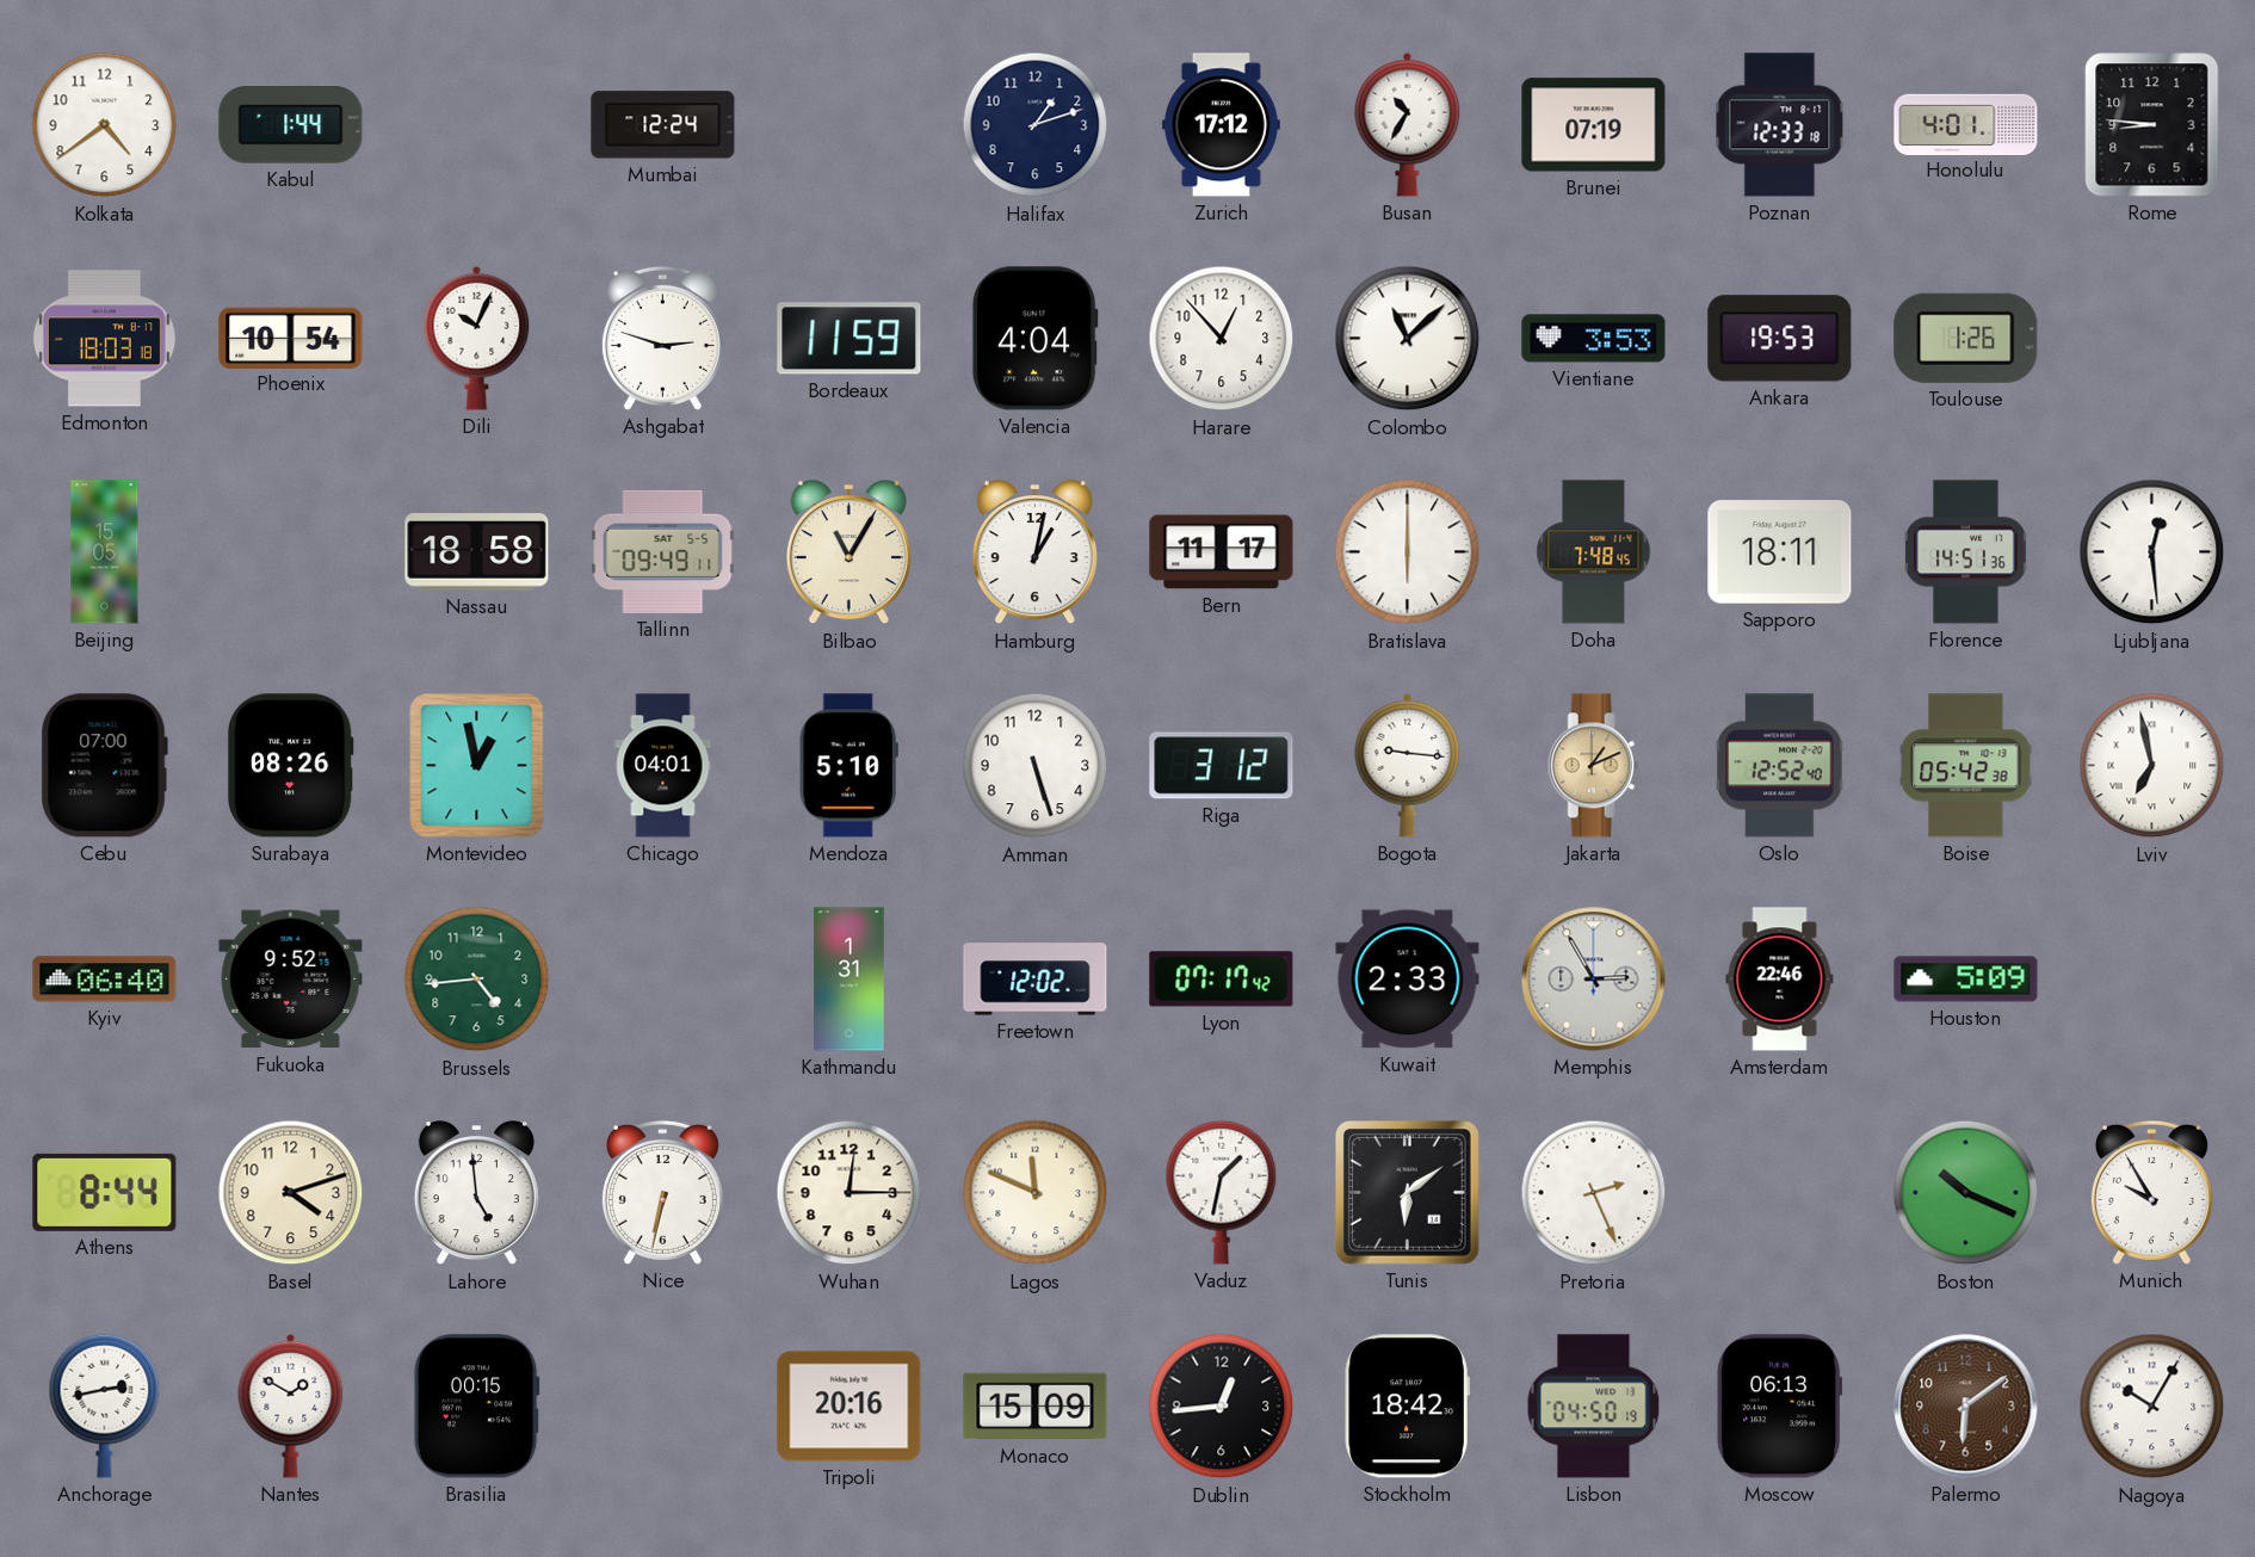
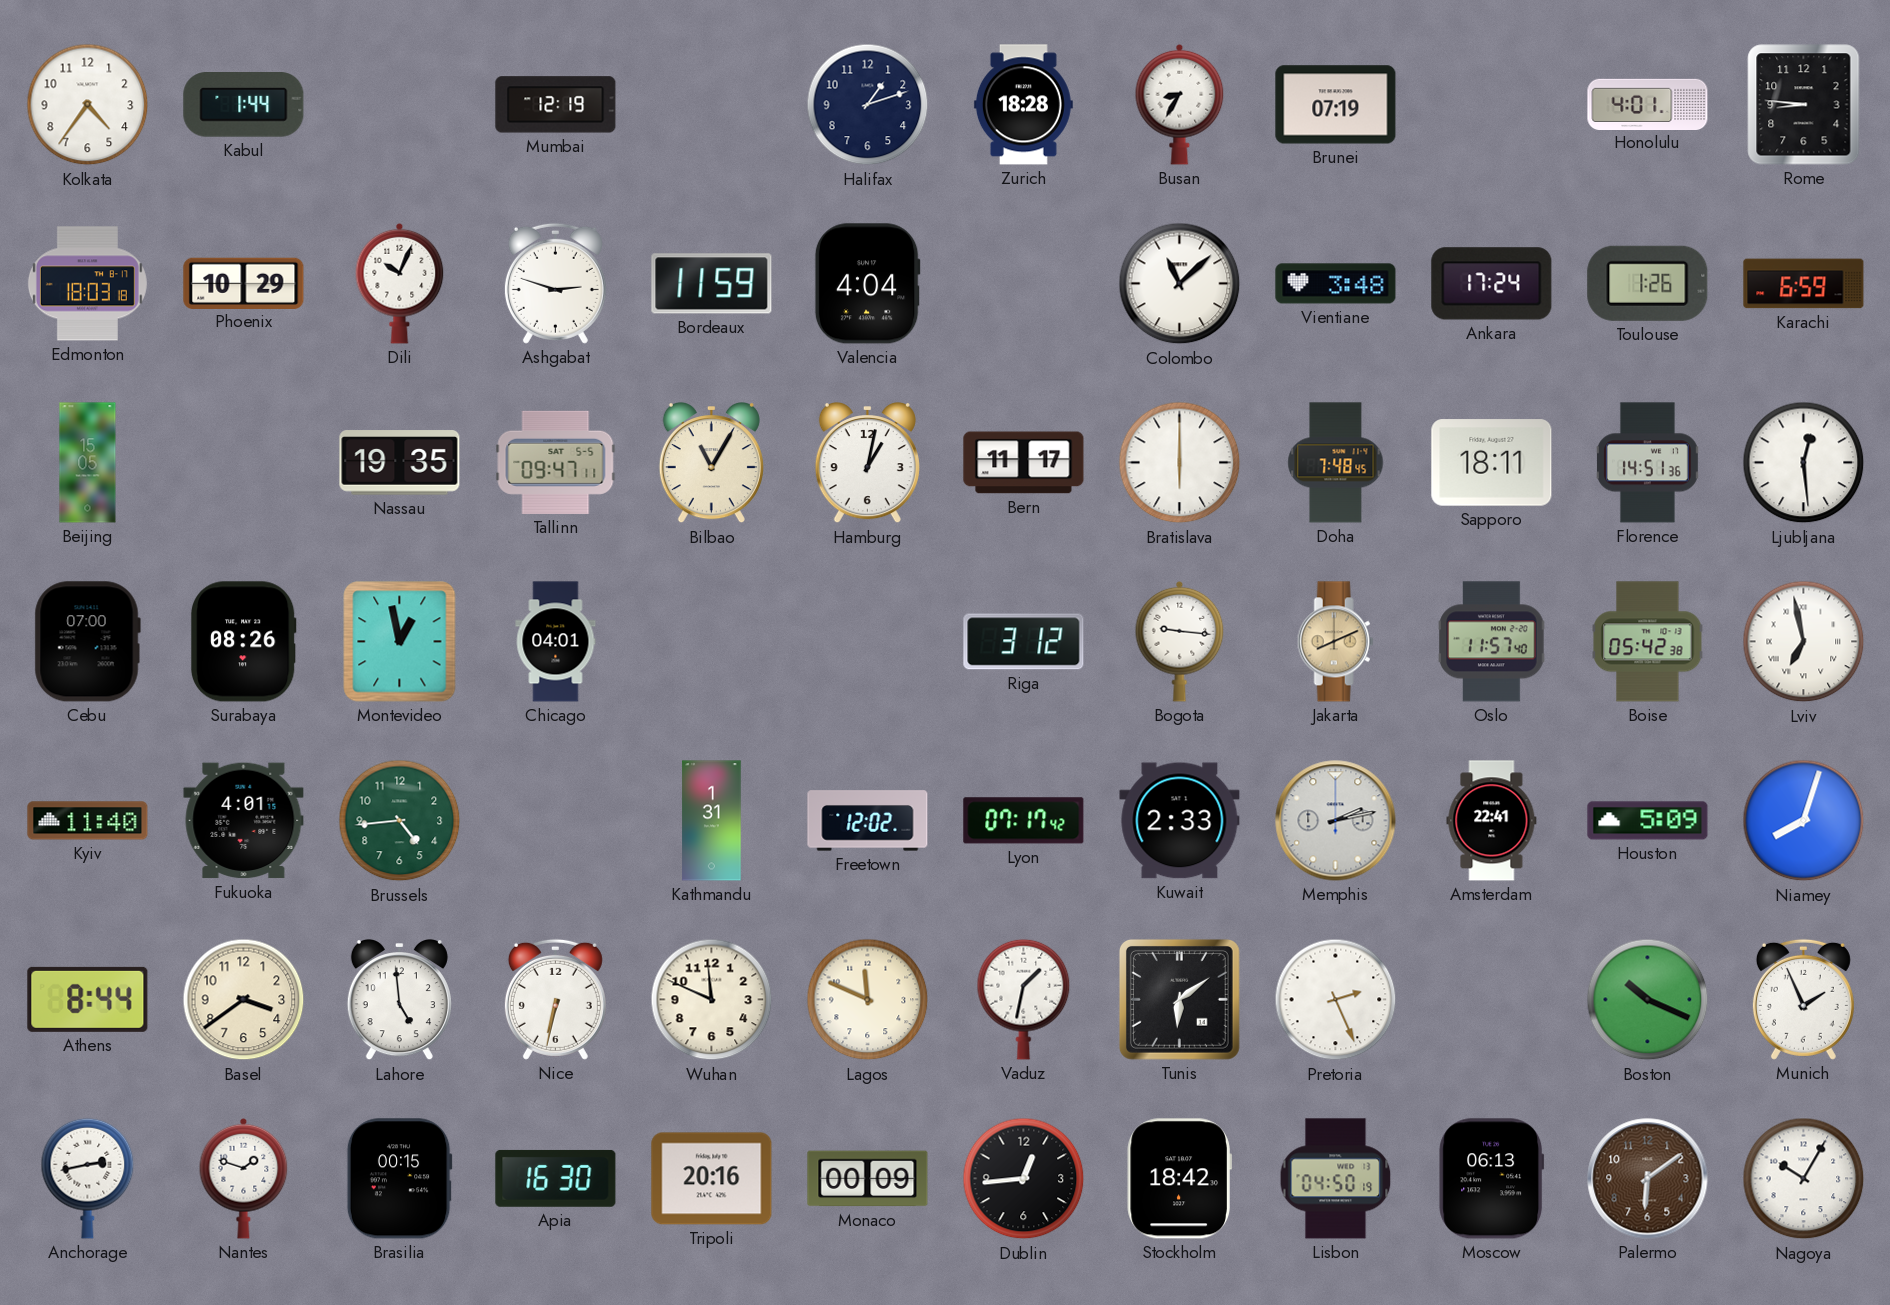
Kolkata: 4:39 -> 4:36 (88, 105)
Mumbai: 12:24 -> 12:19 (556, 105)
Zurich: 17:12 -> 18:28 (1023, 105)
Busan: 10:35 -> 8:35 (1180, 104)
Poznan: 12:33 -> none (1780, 125)
Phoenix: 10:54 -> 10:29 (244, 283)
Harare: 12:53 -> none (1222, 339)
Vientiane: 3:53 -> 3:48 (1336, 284)
Ankara: 19:53 -> 17:24 (1492, 284)
Karachi: none -> 6:59 (1804, 284)
Nassau: 18:58 -> 19:35 (400, 463)
Tallinn: 09:49 -> 09:47 (556, 462)
Mendoza: 5:10 -> none (848, 766)
Amman: 5:27 -> none (1036, 766)
Jakarta: 1:11 -> 8:11 (1335, 642)
Oslo: 12:52 -> 11:57 (1492, 642)
Kyiv: 06:40 -> 11:40 (88, 821)
Fukuoka: 9:52 -> 4:01 (244, 821)
Memphis: 2:55 -> 2:13 (1336, 821)
Amsterdam: 22:46 -> 22:41 (1492, 821)
Niamey: none -> 8:03 (1804, 821)
Basel: 4:12 -> 3:39 (244, 1000)
Wuhan: 12:15 -> 11:49 (712, 1000)
Munich: 9:55 -> 1:56 (1803, 999)
Nantes: 1:50 -> 1:48 (244, 1178)
Apia: none -> 16:30 (556, 1178)
Monaco: 15:09 -> 00:09 (868, 1179)
